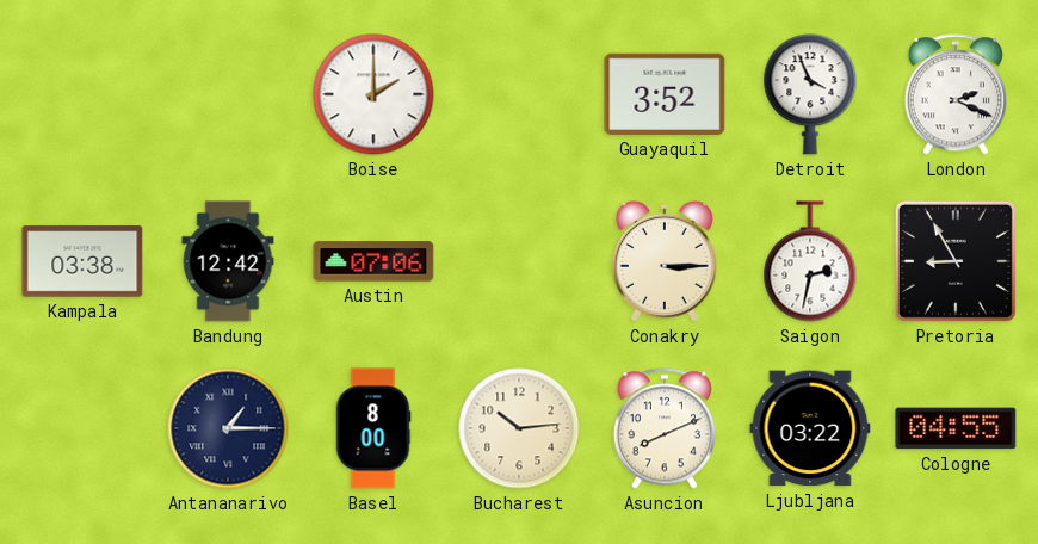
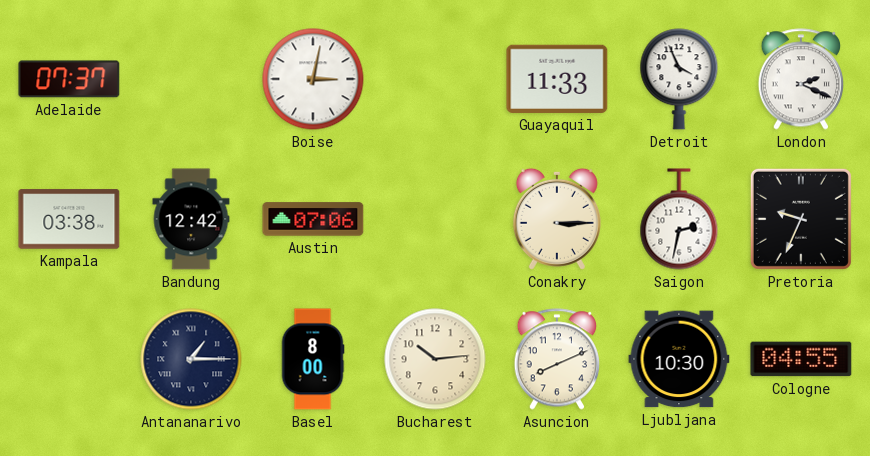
Adelaide: none -> 07:37 (69, 79)
Boise: 2:00 -> 3:02 (313, 79)
Guayaquil: 3:52 -> 11:33 (557, 79)
Pretoria: 8:55 -> 9:34 (801, 219)
Ljubljana: 03:22 -> 10:30 (679, 359)
